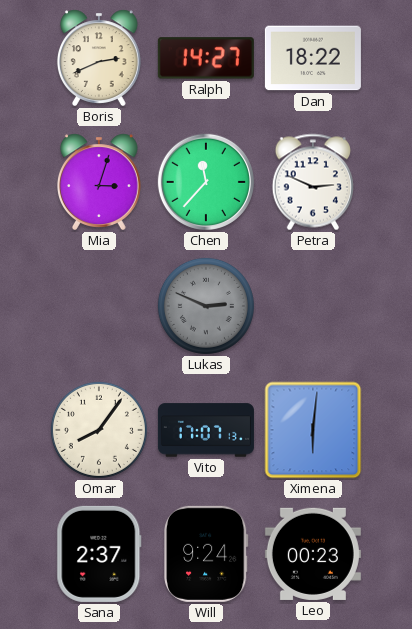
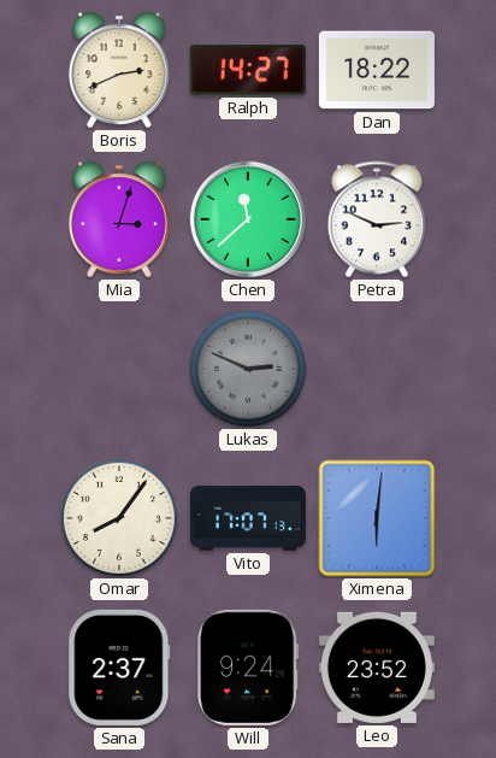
Chen: 11:37 -> 11:38 (248, 219)
Leo: 00:23 -> 23:52 (377, 668)
